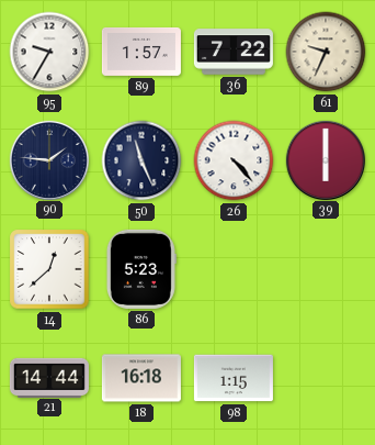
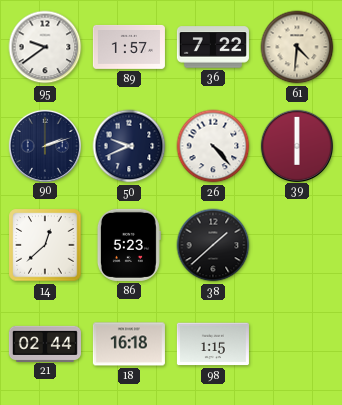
95: 9:35 -> 9:39 (45, 47)
61: 9:34 -> 4:31 (297, 47)
90: 1:46 -> 2:12 (44, 145)
50: 11:26 -> 9:41 (129, 146)
38: none -> 1:38 (213, 245)
21: 14:44 -> 02:44 (45, 343)
